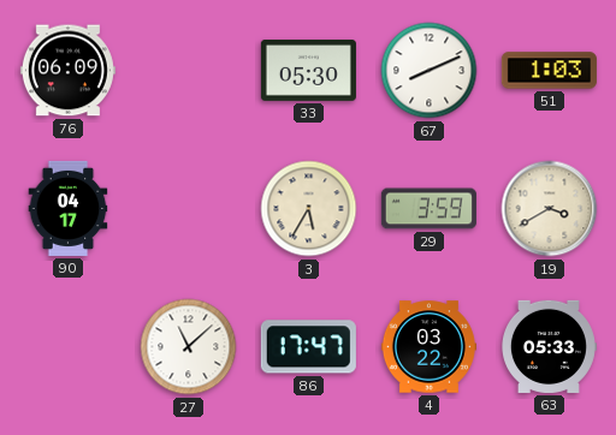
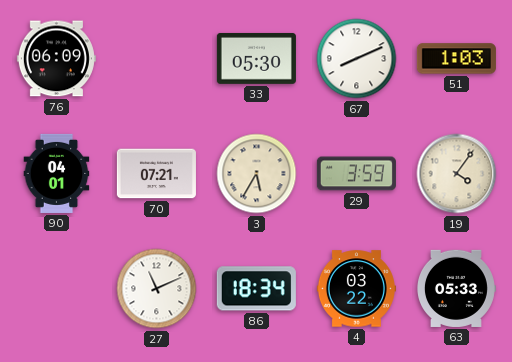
90: 04:17 -> 04:01 (57, 173)
70: none -> 07:21 (156, 174)
19: 3:40 -> 4:06 (457, 174)
27: 11:08 -> 11:11 (157, 289)
86: 17:47 -> 18:34 (256, 289)
